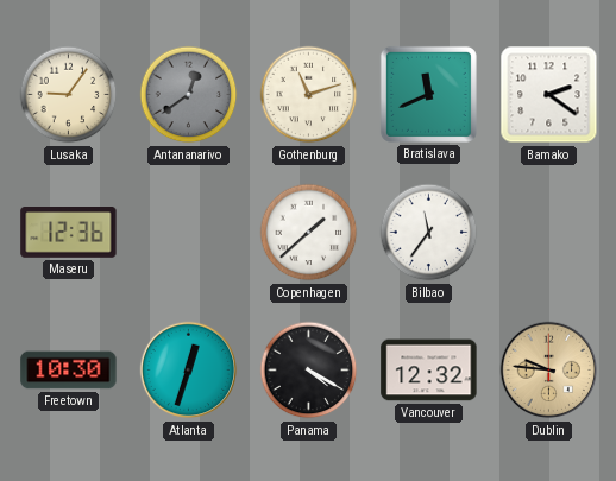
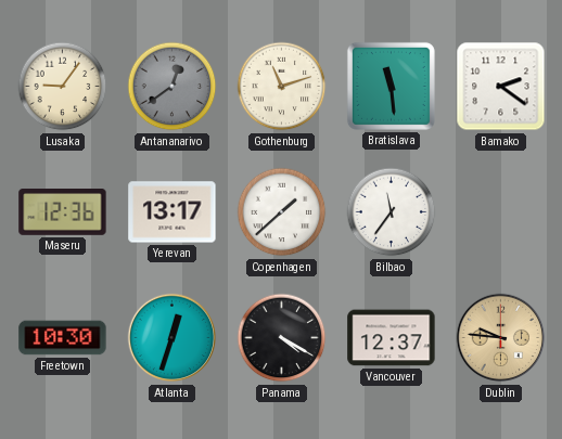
Bratislava: 11:41 -> 11:29 (391, 86)
Yerevan: none -> 13:17 (173, 212)
Vancouver: 12:32 -> 12:37 (392, 338)
